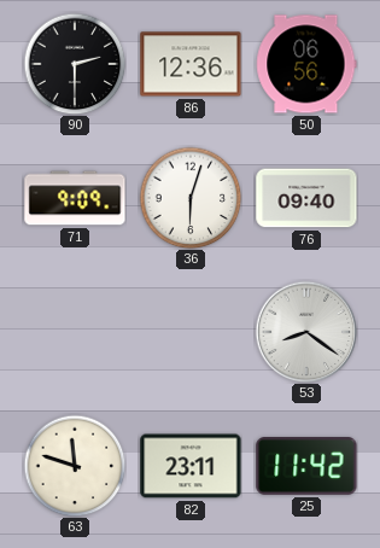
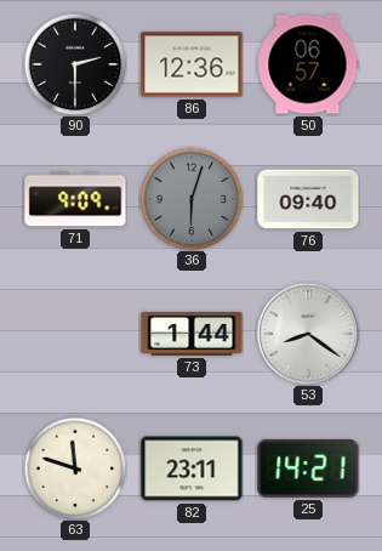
50: 06:56 -> 06:57 (308, 64)
36 dial: white -> grey (192, 199)
73: none -> 1:44 (192, 334)
25: 11:42 -> 14:21 (308, 468)
